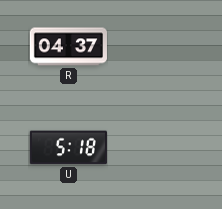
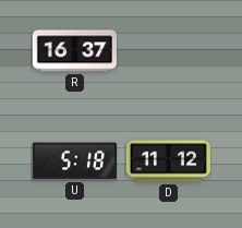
R: 04:37 -> 16:37 (74, 51)
D: none -> 11:12 (168, 161)
